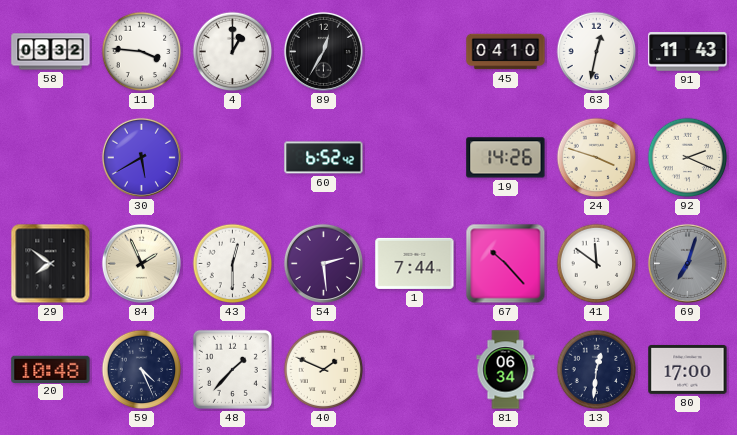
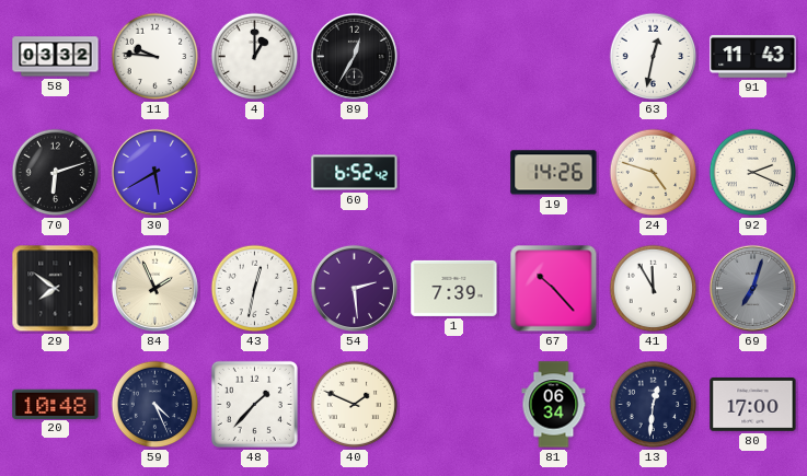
11: 3:46 -> 9:46 (155, 57)
45: 04:10 -> none (506, 52)
70: none -> 6:12 (56, 173)
24: 3:48 -> 4:48 (654, 173)
43: 12:30 -> 12:32 (255, 289)
1: 7:44 -> 7:39 (454, 288)
41: 11:51 -> 11:55 (654, 289)
